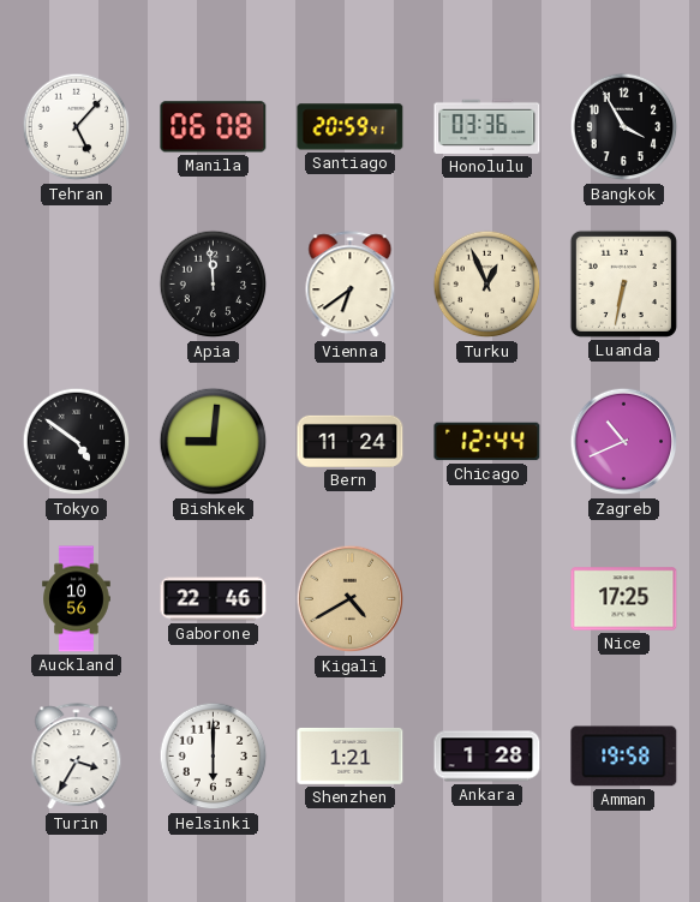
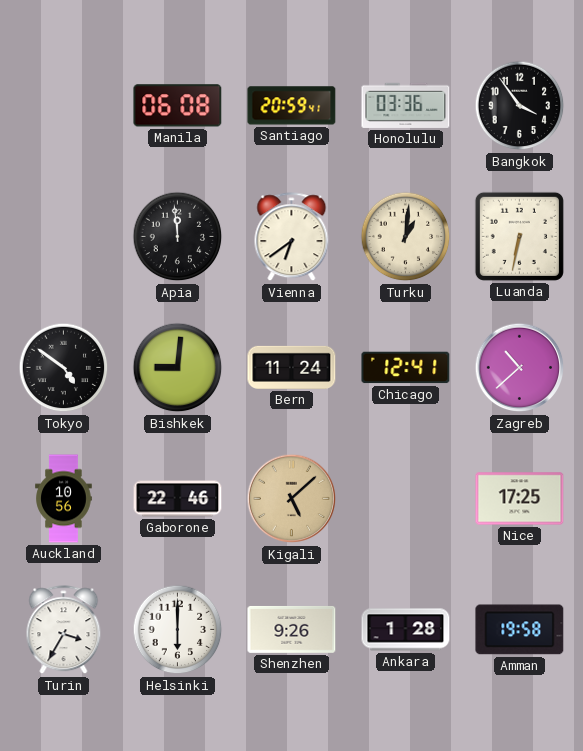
Tehran: 5:07 -> none (77, 127)
Bangkok: 3:55 -> 3:54 (520, 106)
Turku: 12:56 -> 1:01 (406, 237)
Chicago: 12:44 -> 12:41 (406, 368)
Zagreb: 10:41 -> 10:38 (520, 368)
Kigali: 4:40 -> 5:08 (292, 499)
Shenzhen: 1:21 -> 9:26 (292, 629)
